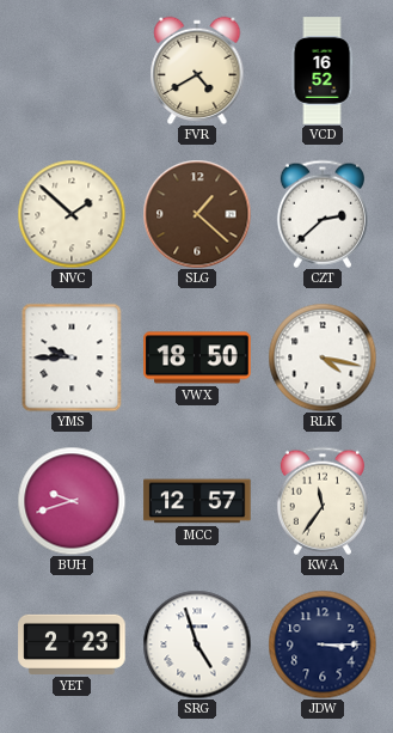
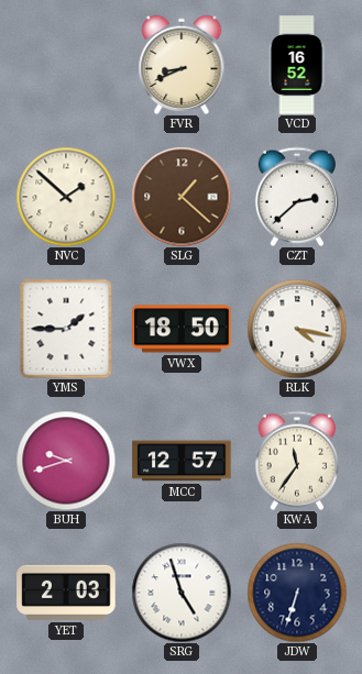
FVR: 4:40 -> 8:41 (182, 64)
YMS: 9:45 -> 1:45 (66, 329)
YET: 2:23 -> 2:03 (66, 593)
JDW: 3:15 -> 6:33 (297, 593)
